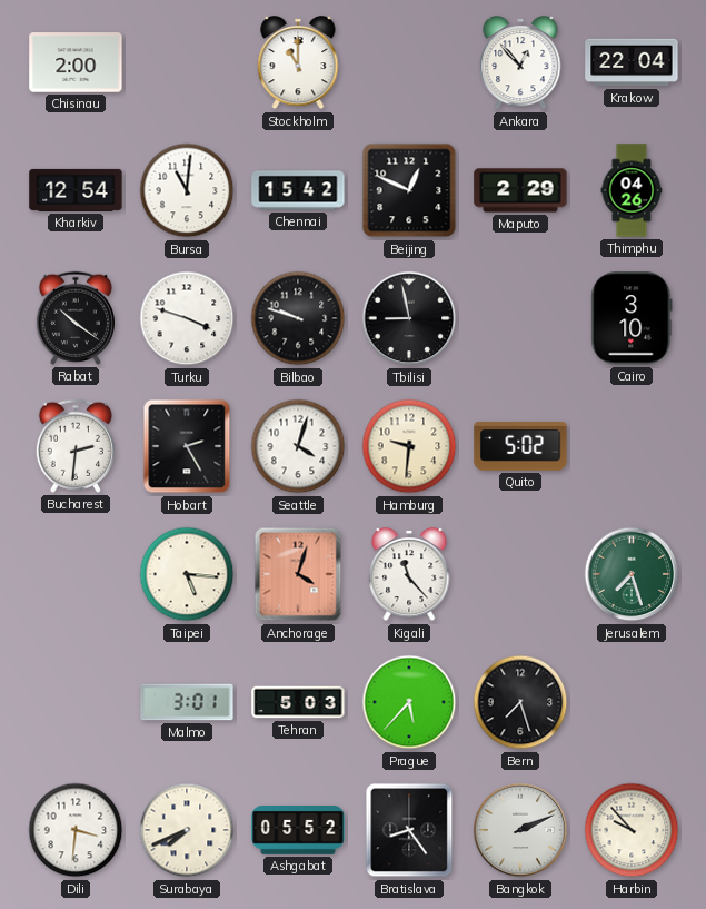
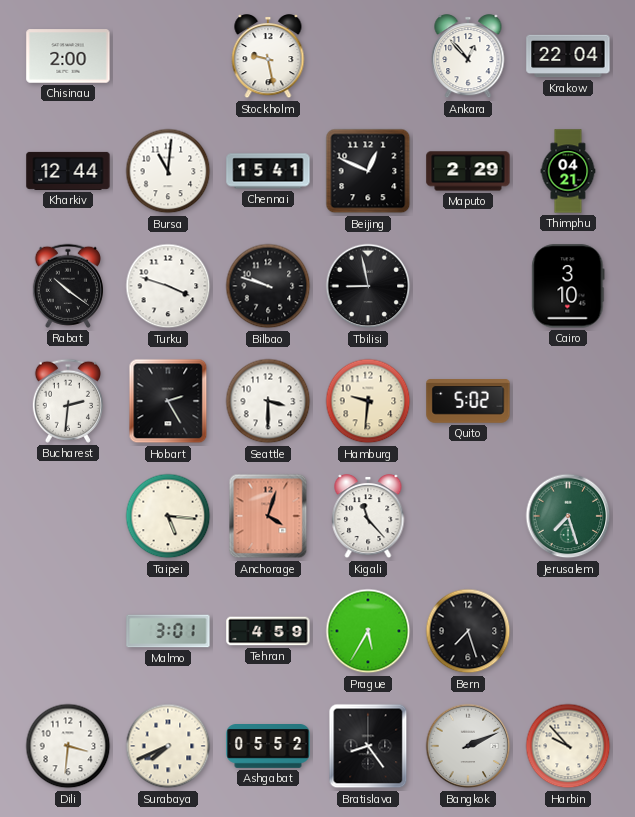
Stockholm: 11:00 -> 9:28 (268, 57)
Kharkiv: 12:54 -> 12:44 (68, 171)
Chennai: 15:42 -> 15:41 (268, 171)
Thimphu: 04:26 -> 04:21 (568, 171)
Seattle: 4:03 -> 3:30 (268, 401)
Tehran: 5:03 -> 4:59 (268, 631)
Prague: 5:37 -> 5:35 (368, 631)
